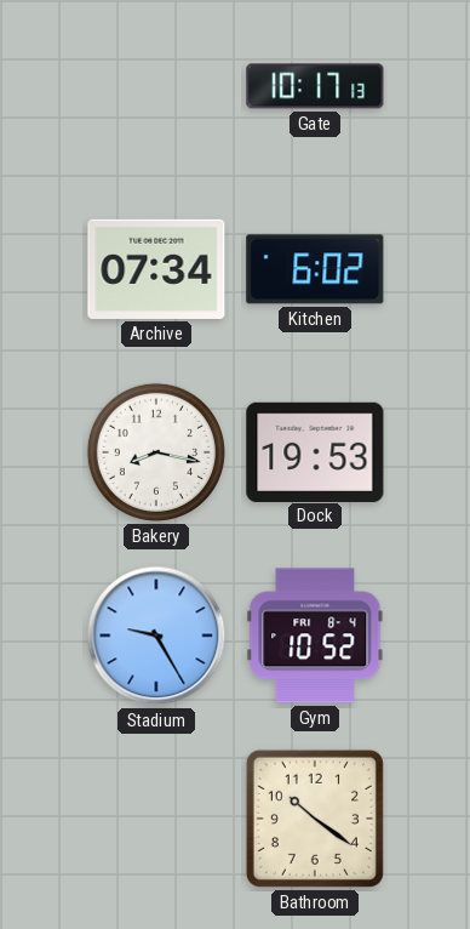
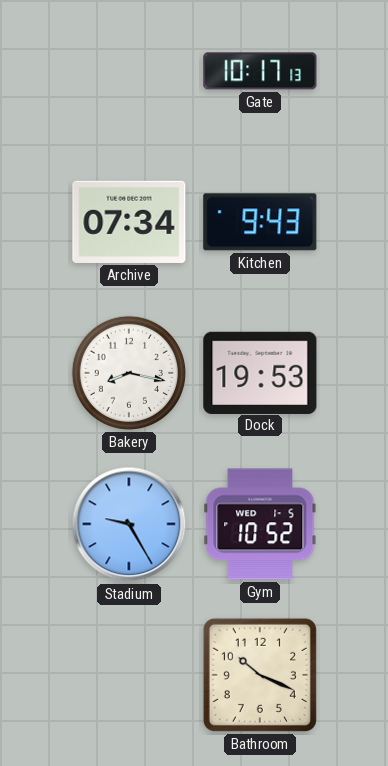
Kitchen: 6:02 -> 9:43 (260, 222)
Gym date: FRI 8-4 -> WED 1-5 (260, 524)
Bathroom: 10:21 -> 10:19 (260, 675)
